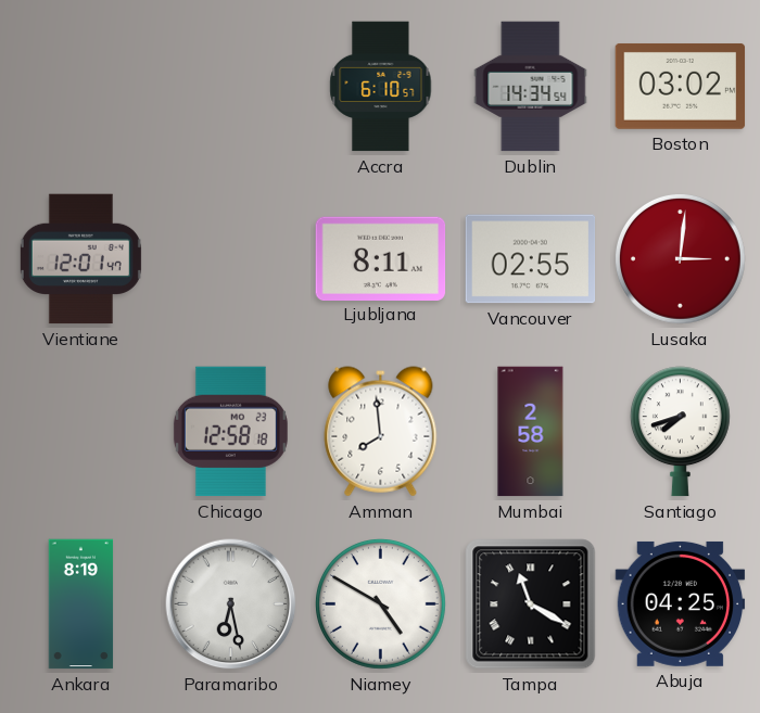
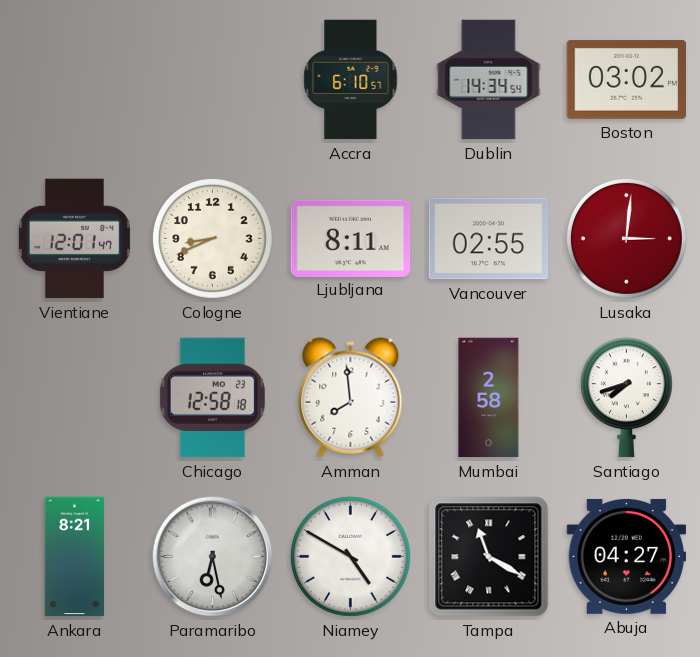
Cologne: none -> 8:41 (212, 238)
Ankara: 8:19 -> 8:21 (75, 557)
Abuja: 04:25 -> 04:27 (627, 556)
